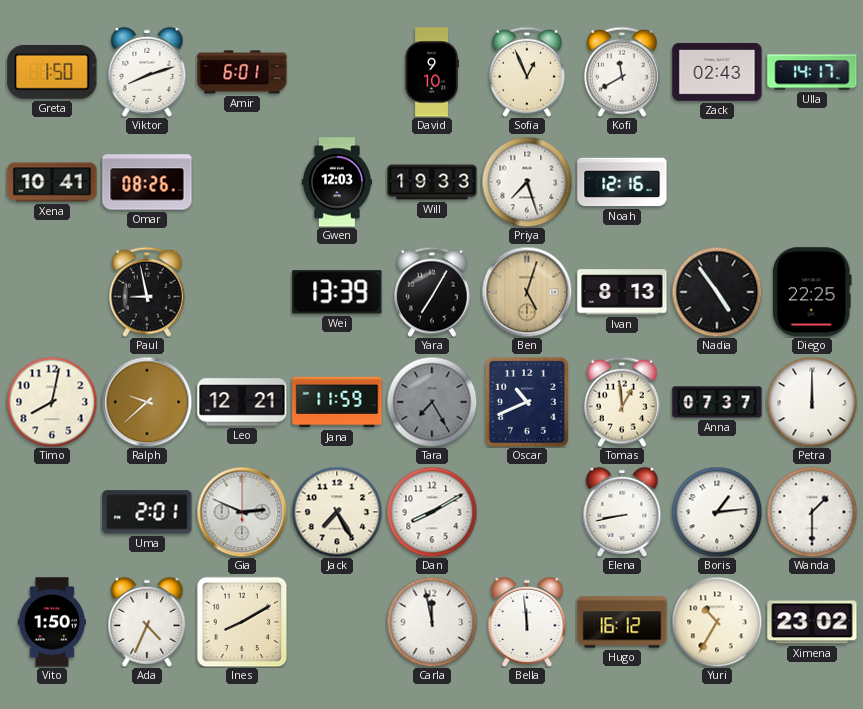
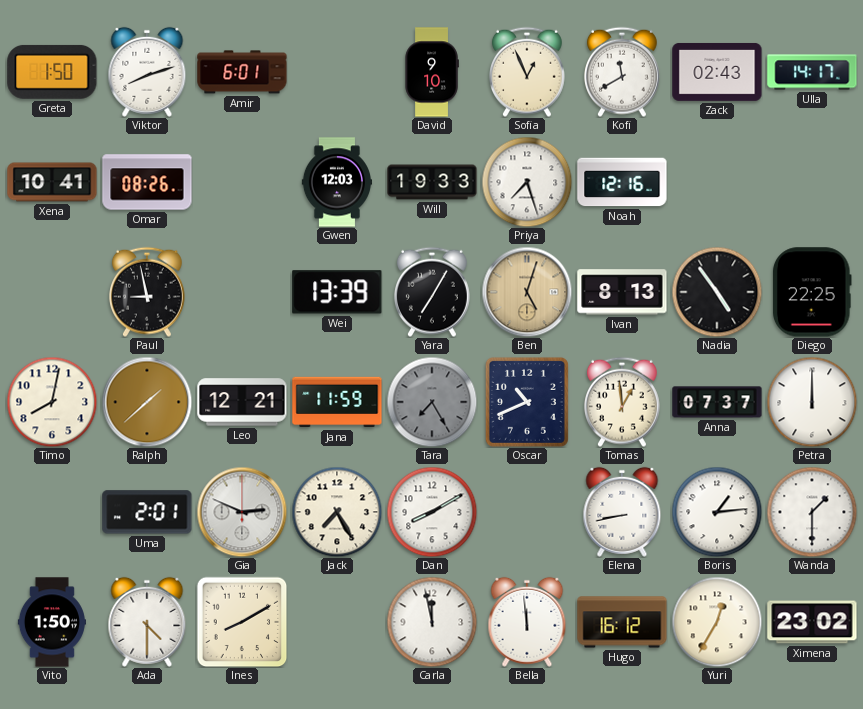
Ralph: 9:38 -> 1:38 (147, 402)
Ada: 4:34 -> 4:30 (147, 622)
Yuri: 10:35 -> 12:35 (717, 622)
